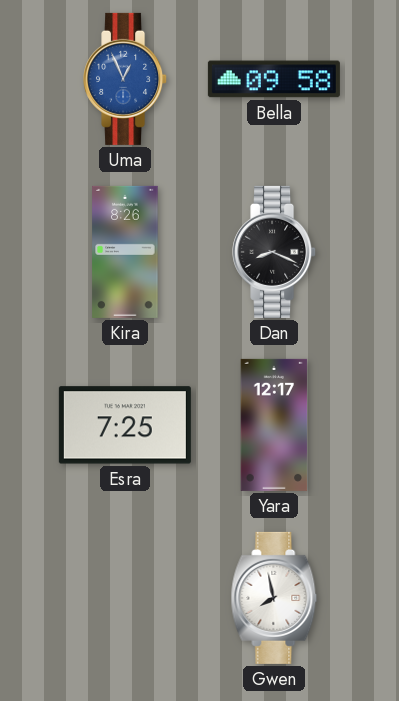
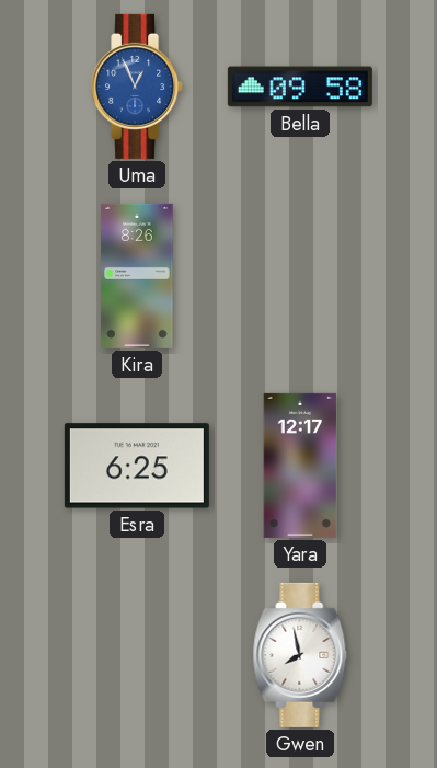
Dan: 8:19 -> none (275, 252)
Esra: 7:25 -> 6:25 (137, 466)
